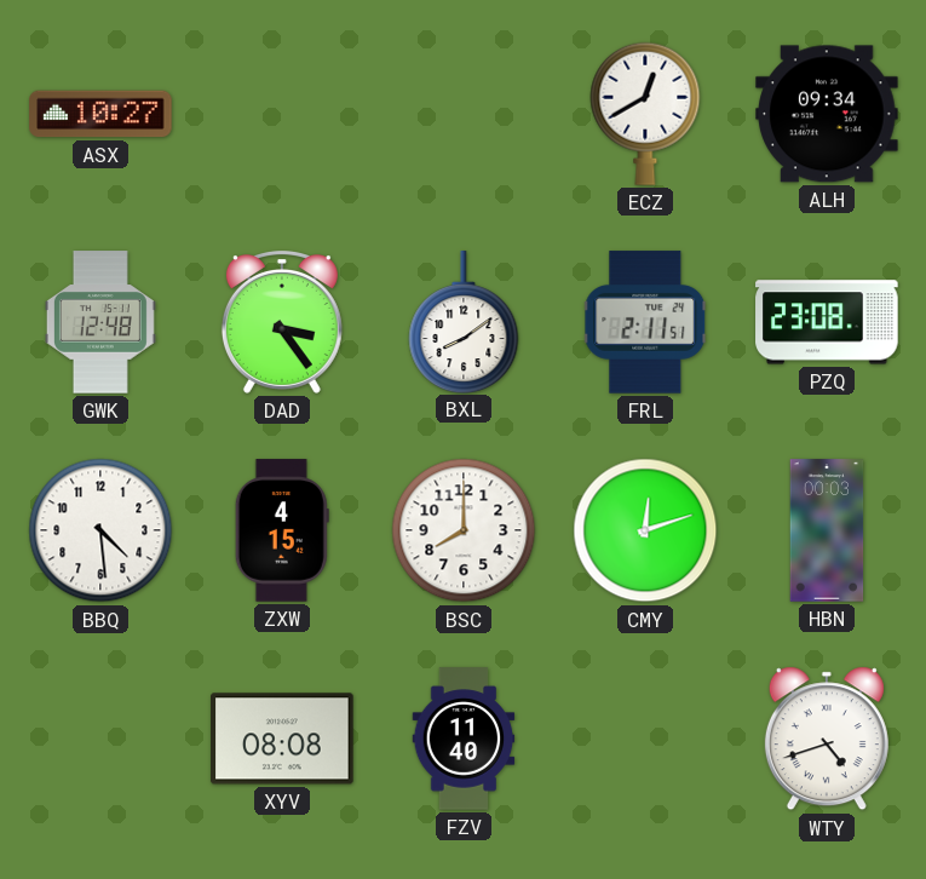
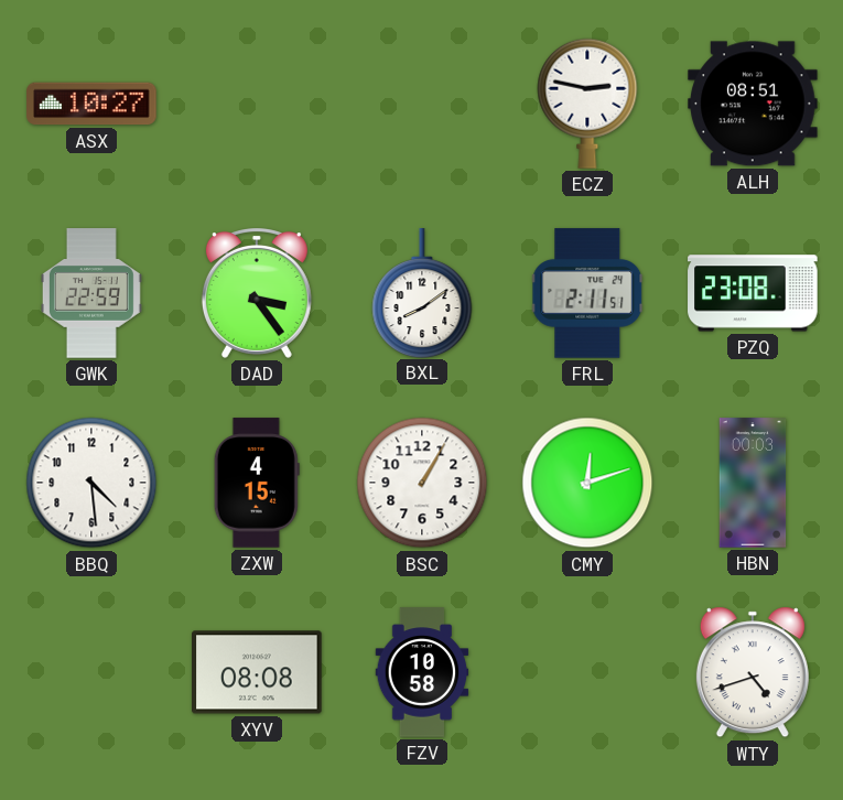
ECZ: 12:40 -> 2:47 (587, 104)
ALH: 09:34 -> 08:51 (753, 104)
GWK: 12:48 -> 22:59 (91, 293)
BSC: 8:00 -> 1:05 (422, 483)
FZV: 11:40 -> 10:58 (422, 672)
